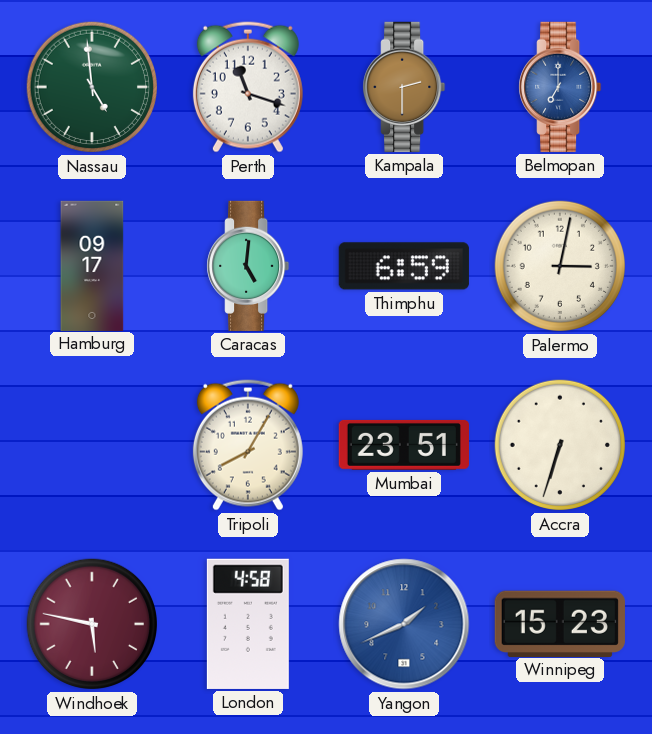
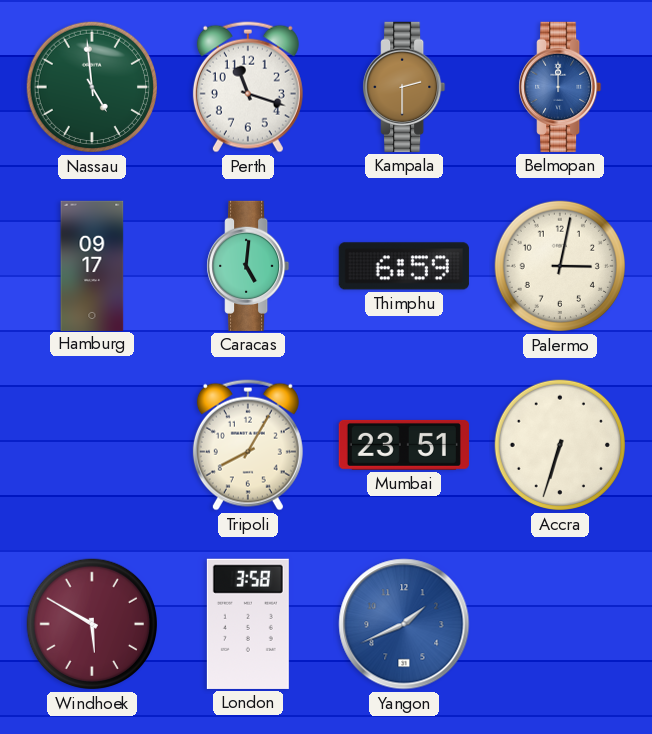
Belmopan: 7:00 -> 12:00 (560, 87)
Windhoek: 5:47 -> 5:50 (92, 624)
London: 4:58 -> 3:58 (248, 624)
Winnipeg: 15:23 -> none (560, 623)
